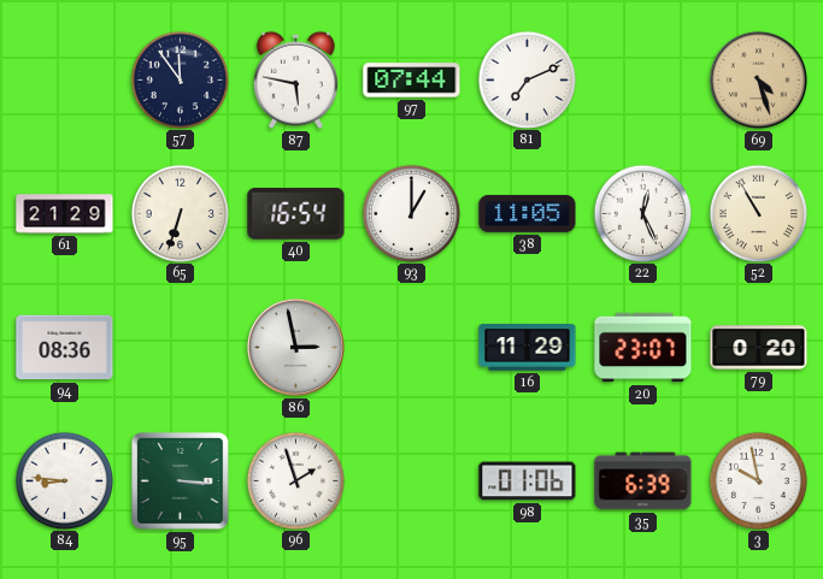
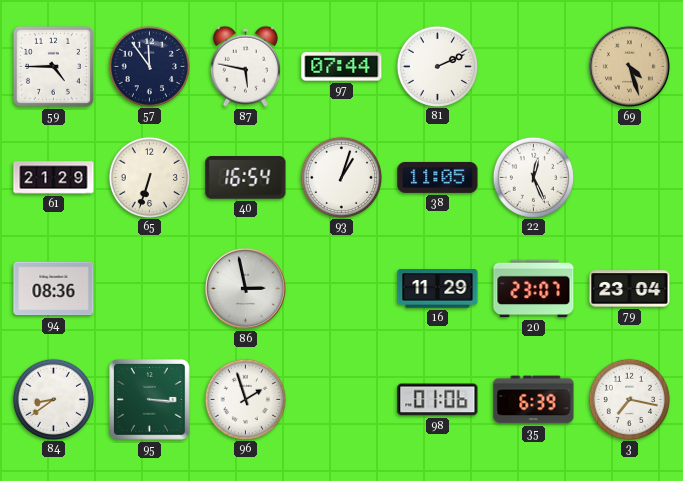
59: none -> 4:45 (53, 66)
81: 7:11 -> 2:11 (437, 66)
93: 1:00 -> 1:03 (341, 177)
52: 10:55 -> none (758, 213)
79: 0:20 -> 23:04 (630, 289)
84: 8:46 -> 8:39 (53, 399)
3: 9:58 -> 7:17 (629, 399)
